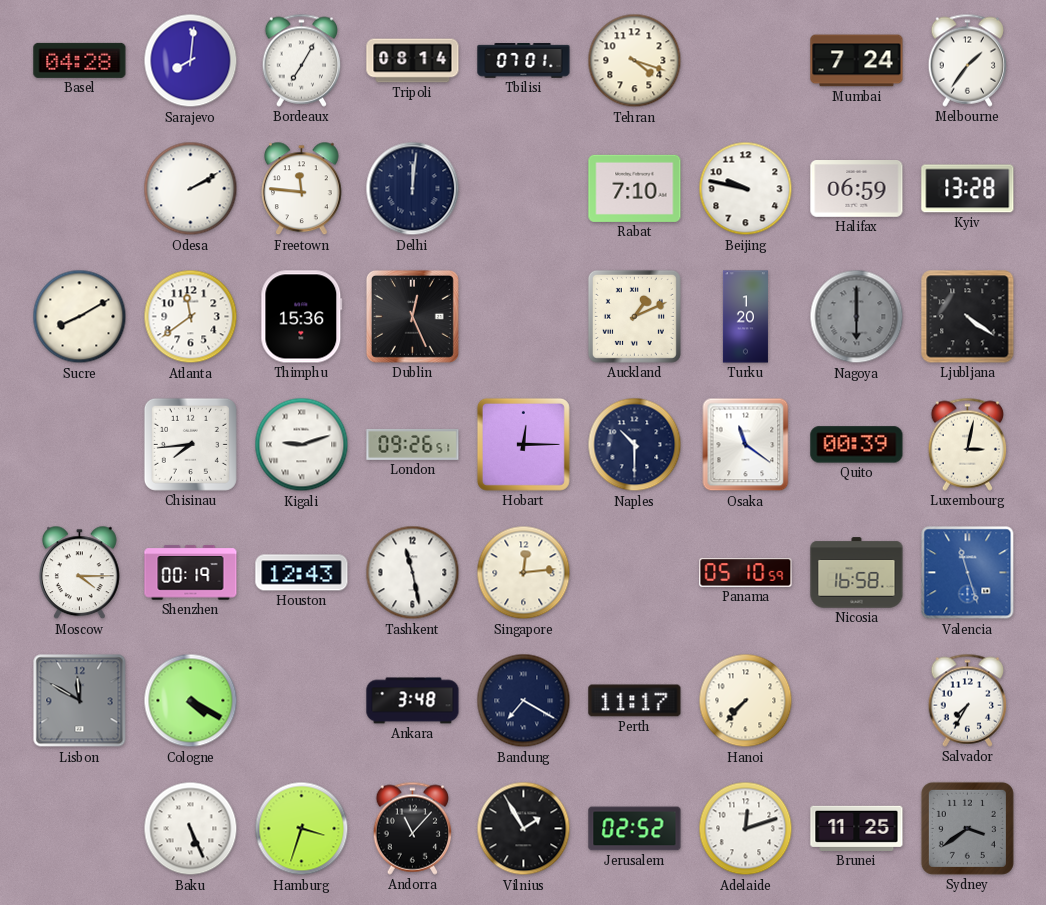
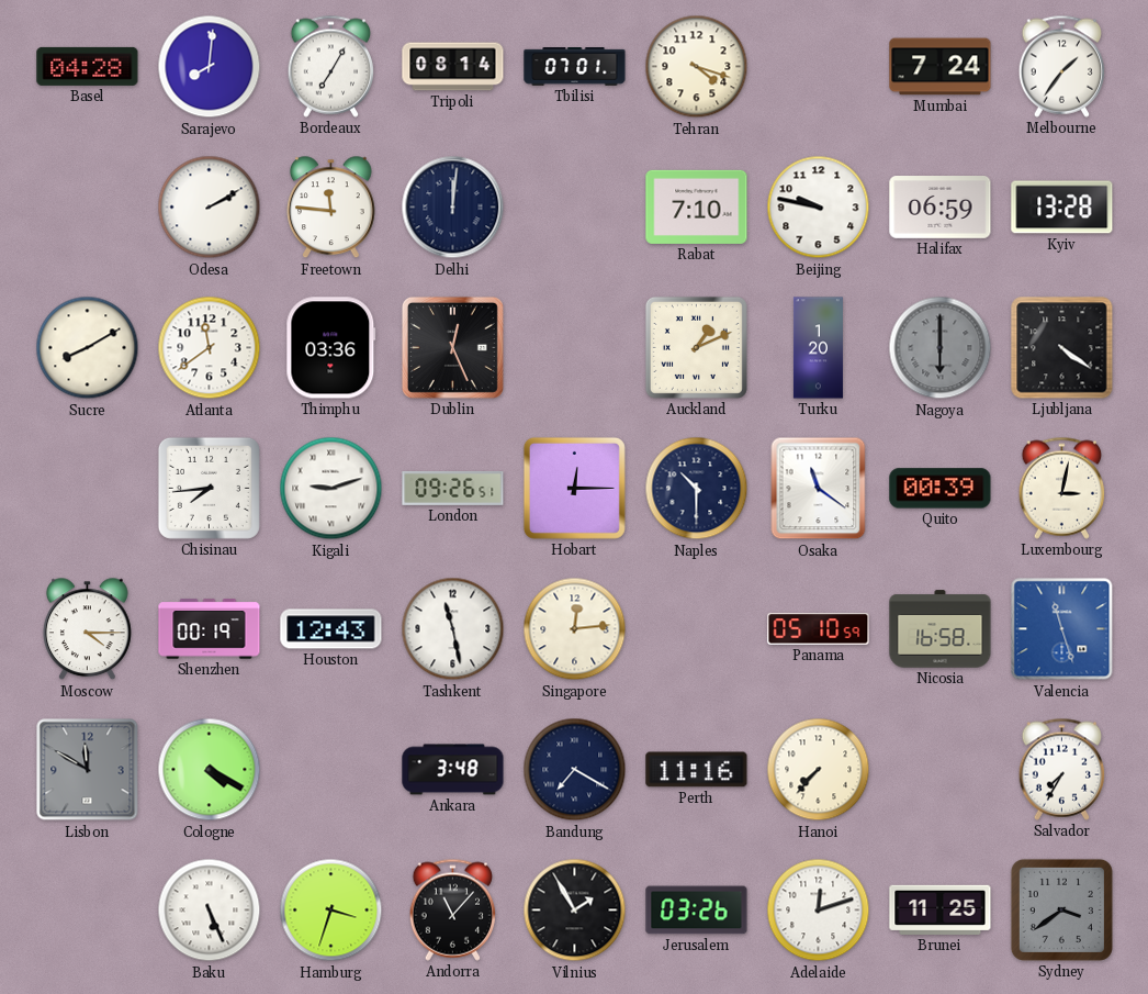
Thimphu: 15:36 -> 03:36 (331, 348)
Perth: 11:17 -> 11:16 (697, 770)
Jerusalem: 02:52 -> 03:26 (697, 911)
